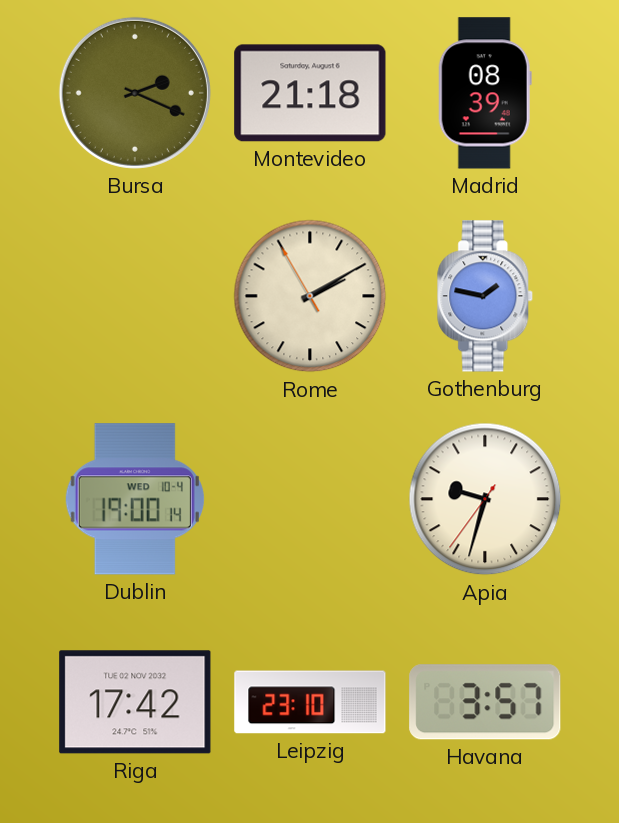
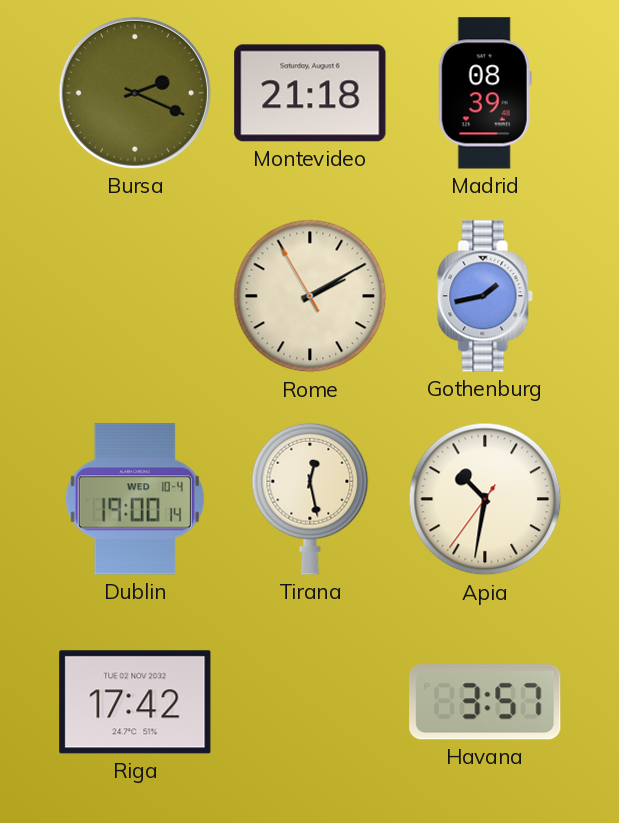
Gothenburg: 1:47 -> 1:43 (486, 296)
Tirana: none -> 12:28 (310, 499)
Apia: 9:32 -> 10:31 (485, 499)
Leipzig: 23:10 -> none (310, 702)
